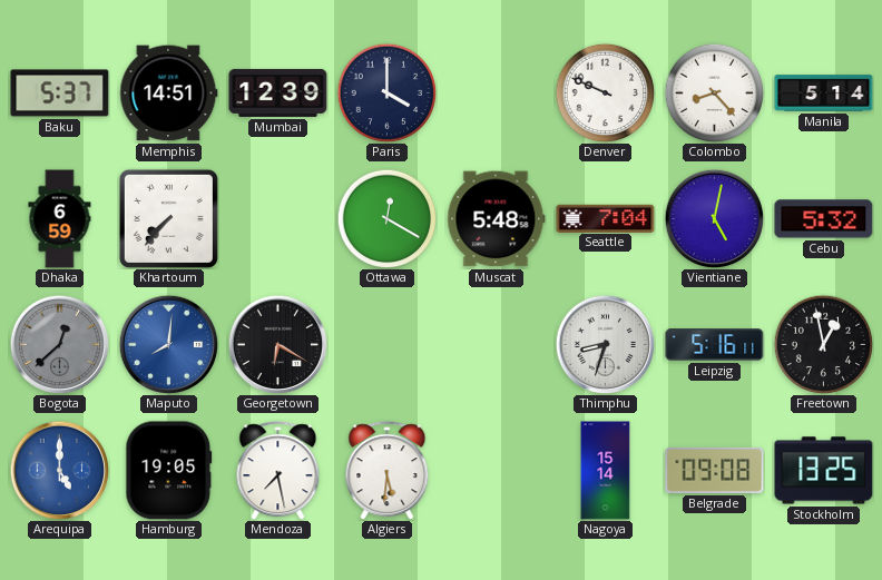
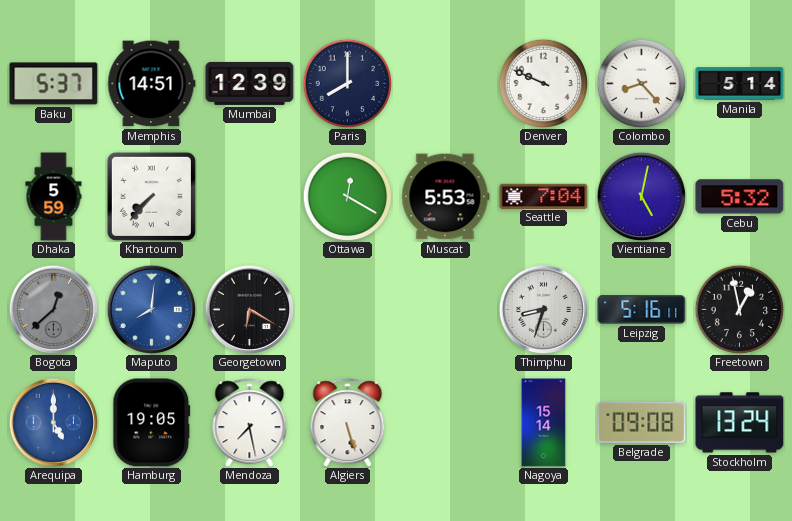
Paris: 4:00 -> 8:00 (347, 83)
Dhaka: 6:59 -> 5:59 (54, 197)
Muscat: 5:48 -> 5:53 (446, 197)
Algiers: 5:31 -> 5:27 (348, 423)
Stockholm: 13:25 -> 13:24 (740, 423)
